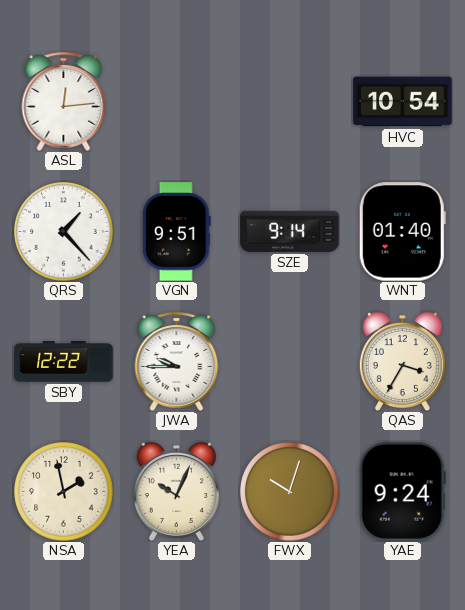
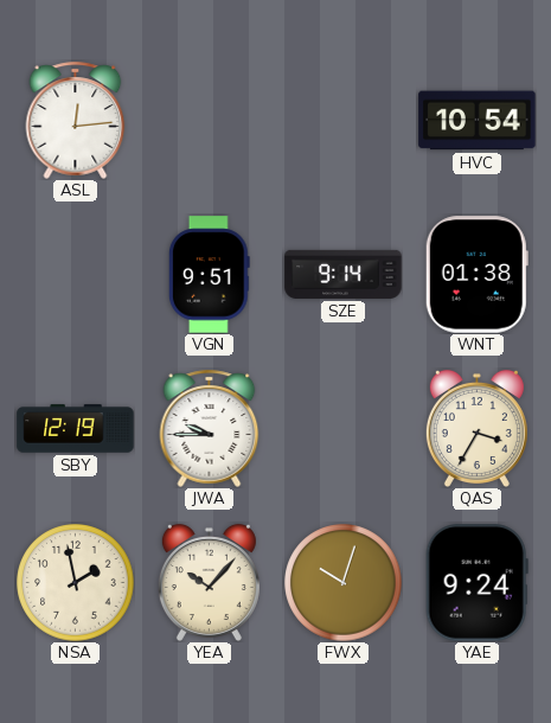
QRS: 1:23 -> none (64, 232)
WNT: 01:40 -> 01:38 (476, 275)
SBY: 12:22 -> 12:19 (76, 429)
YEA: 10:04 -> 10:07 (209, 582)
